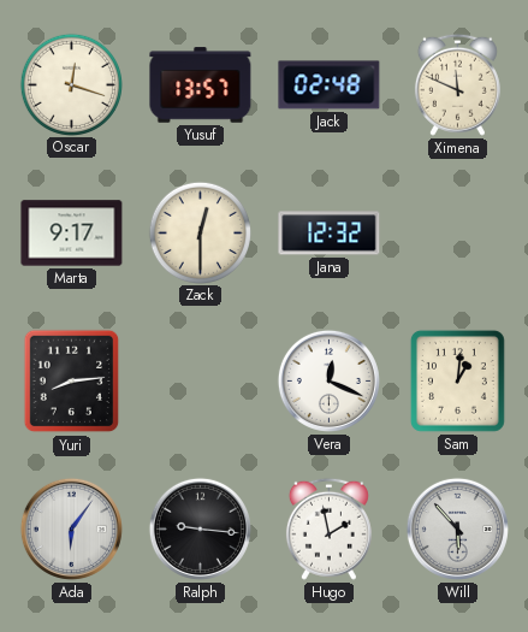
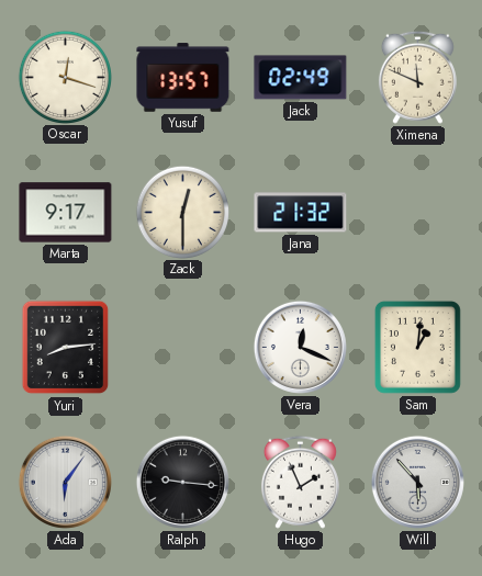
Jack: 02:48 -> 02:49 (301, 78)
Jana: 12:32 -> 21:32 (301, 213)
Hugo: 1:58 -> 1:56 (300, 482)
